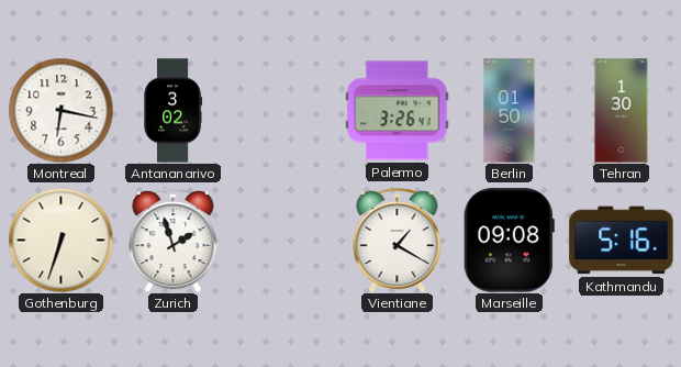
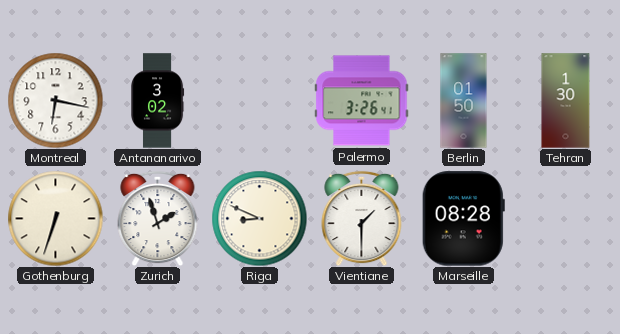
Riga: none -> 8:49 (259, 218)
Vientiane: 1:20 -> 1:30 (362, 218)
Marseille: 09:08 -> 08:28 (463, 219)
Kathmandu: 5:16 -> none (622, 241)
